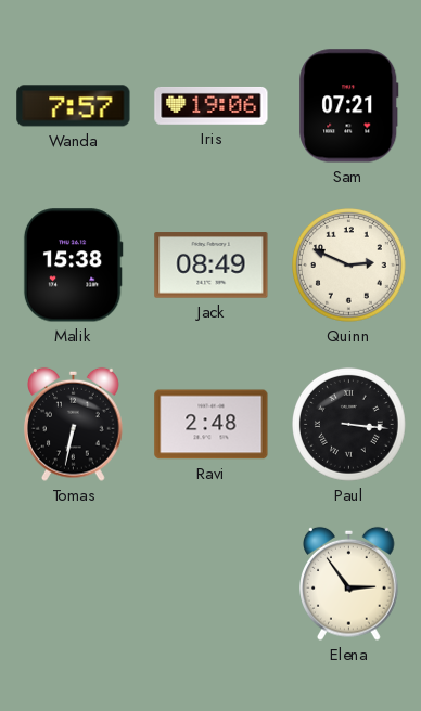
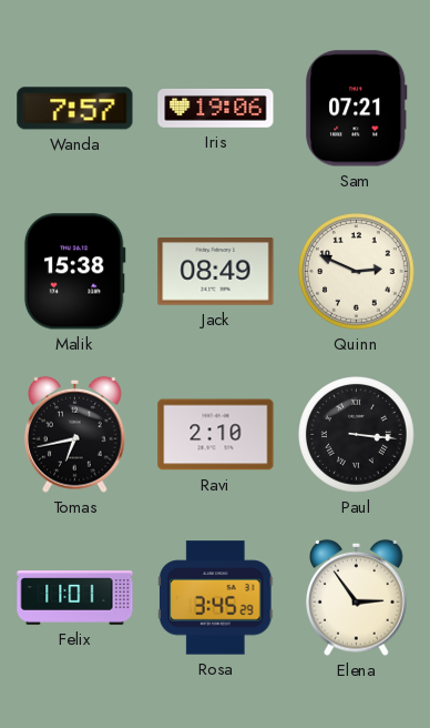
Tomas: 6:32 -> 6:43 (75, 434)
Ravi: 2:48 -> 2:10 (216, 435)
Felix: none -> 11:01 (75, 598)
Rosa: none -> 3:45 (216, 598)
